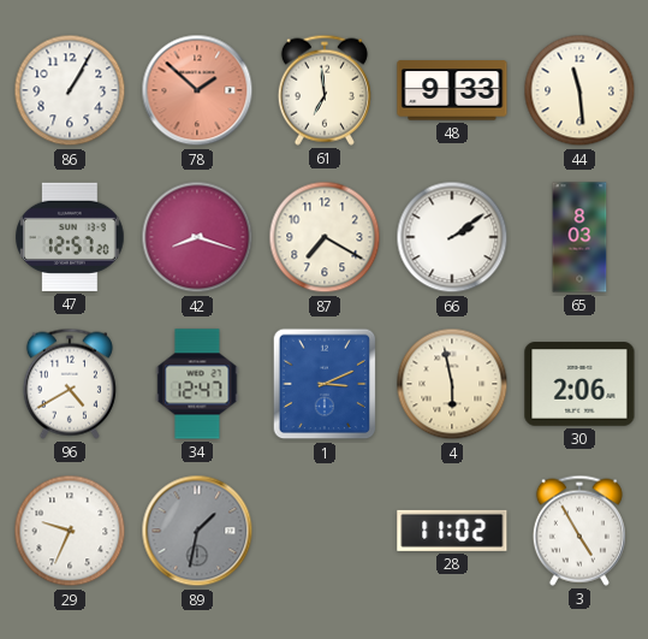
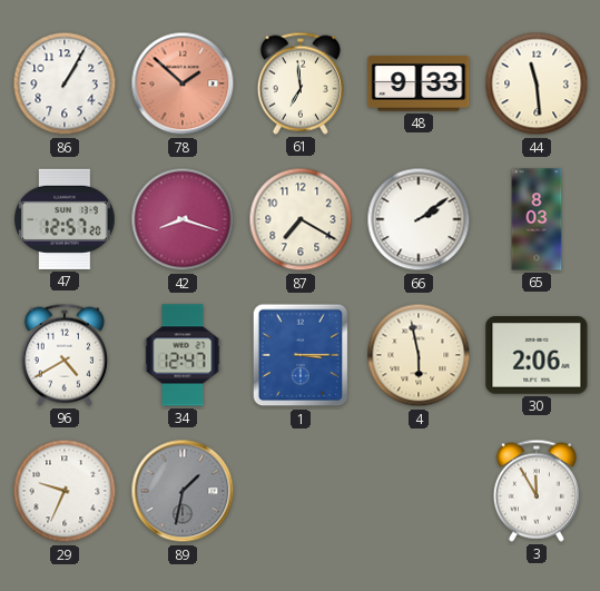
1: 3:11 -> 3:15 (301, 355)
28: 11:02 -> none (452, 531)
3: 4:55 -> 11:55 (537, 491)
